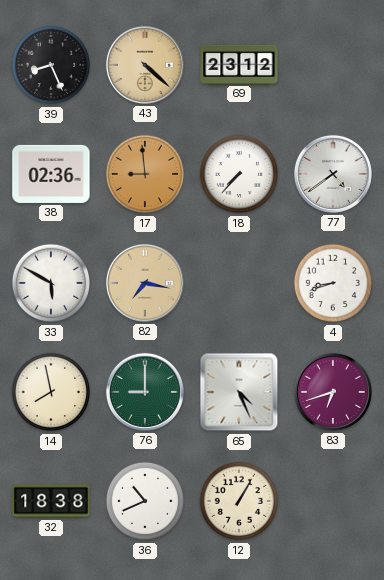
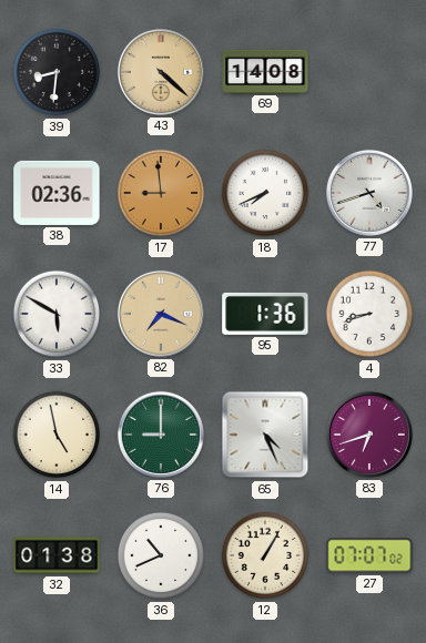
39: 8:26 -> 8:31 (57, 72)
69: 23:12 -> 14:08 (265, 71)
18: 7:37 -> 7:41 (265, 193)
77: 4:39 -> 4:42 (369, 193)
82: 7:17 -> 7:19 (161, 314)
95: none -> 1:36 (265, 314)
14: 7:58 -> 4:58 (57, 435)
32: 18:38 -> 01:38 (57, 555)
27: none -> 07:07 (369, 555)
